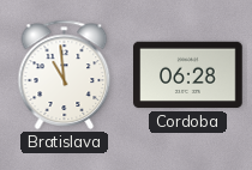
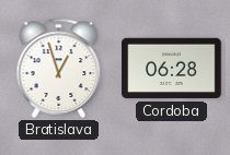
Bratislava: 10:59 -> 12:57 (59, 68)
